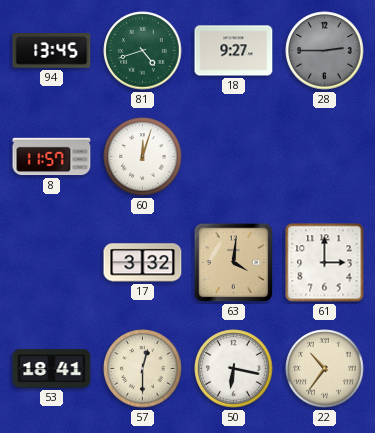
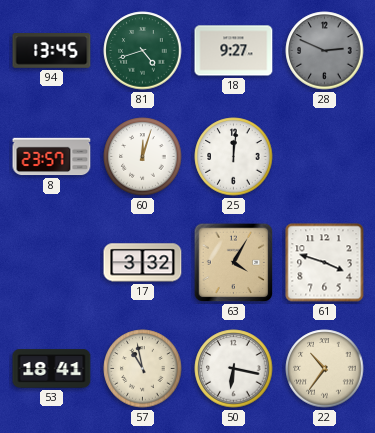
28: 2:45 -> 2:49 (325, 51)
8: 11:57 -> 23:57 (52, 157)
25: none -> 12:01 (234, 157)
63: 4:01 -> 4:05 (234, 263)
61: 3:00 -> 3:48 (325, 263)
57: 12:30 -> 10:58 (143, 369)
